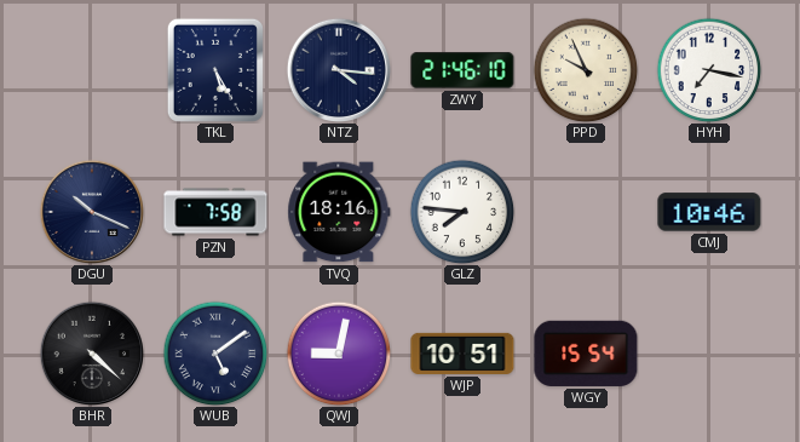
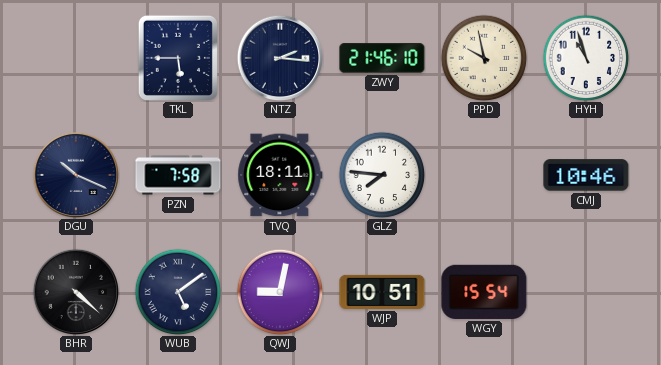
TKL: 5:25 -> 5:45 (178, 58)
NTZ: 4:16 -> 2:16 (280, 58)
PPD: 9:56 -> 9:58 (484, 58)
HYH: 7:17 -> 10:57 (586, 58)
TVQ: 18:16 -> 18:11 (280, 175)
